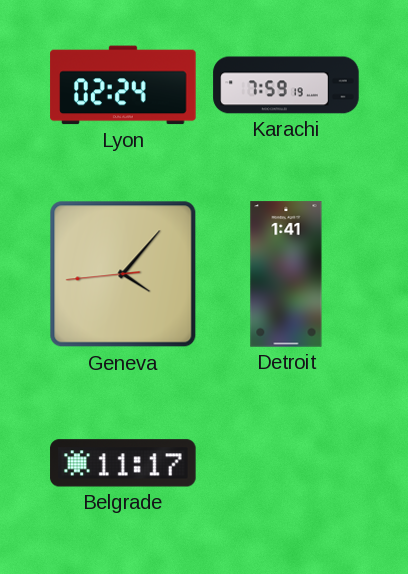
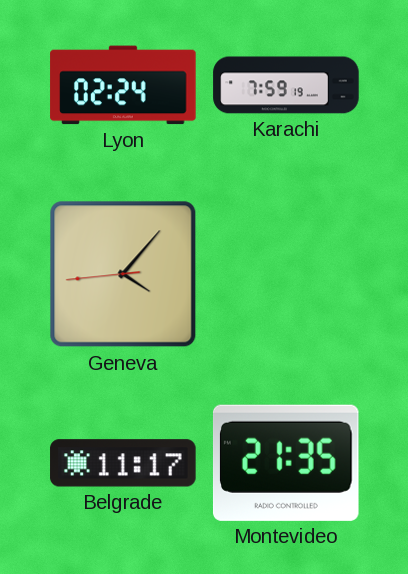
Detroit: 1:41 -> none (286, 274)
Montevideo: none -> 21:35 (286, 463)
